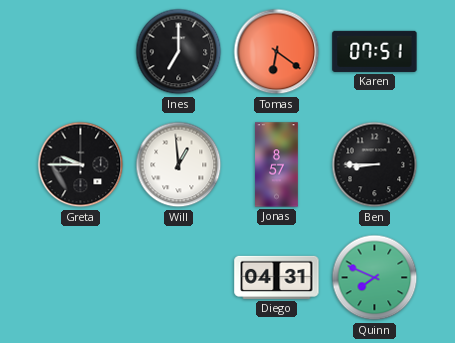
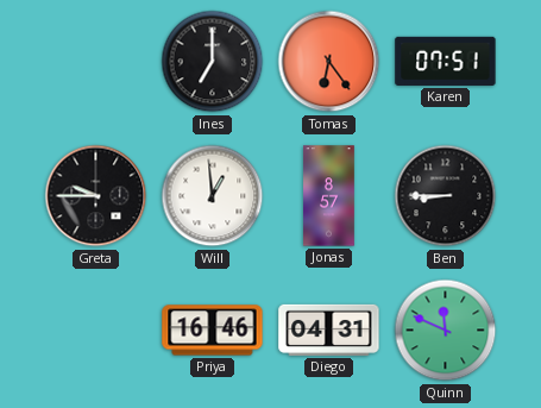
Tomas: 6:21 -> 6:24 (329, 62)
Priya: none -> 16:46 (213, 331)
Quinn: 7:49 -> 11:49 (446, 331)
